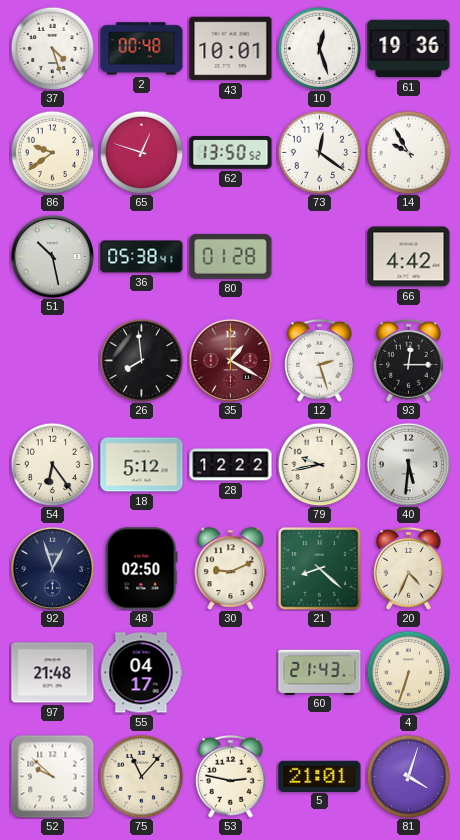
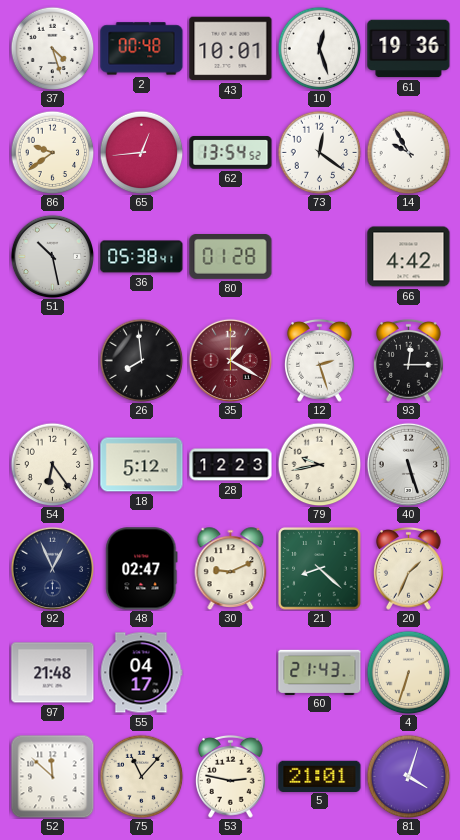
65: 12:48 -> 12:44 (141, 152)
62: 13:50 -> 13:54 (231, 153)
28: 12:22 -> 12:23 (231, 465)
40: 5:31 -> 5:27 (408, 464)
92: 12:57 -> 12:56 (52, 568)
48: 02:50 -> 02:47 (142, 569)
20: 4:34 -> 1:34 (409, 568)
52: 9:52 -> 11:52 (52, 776)
